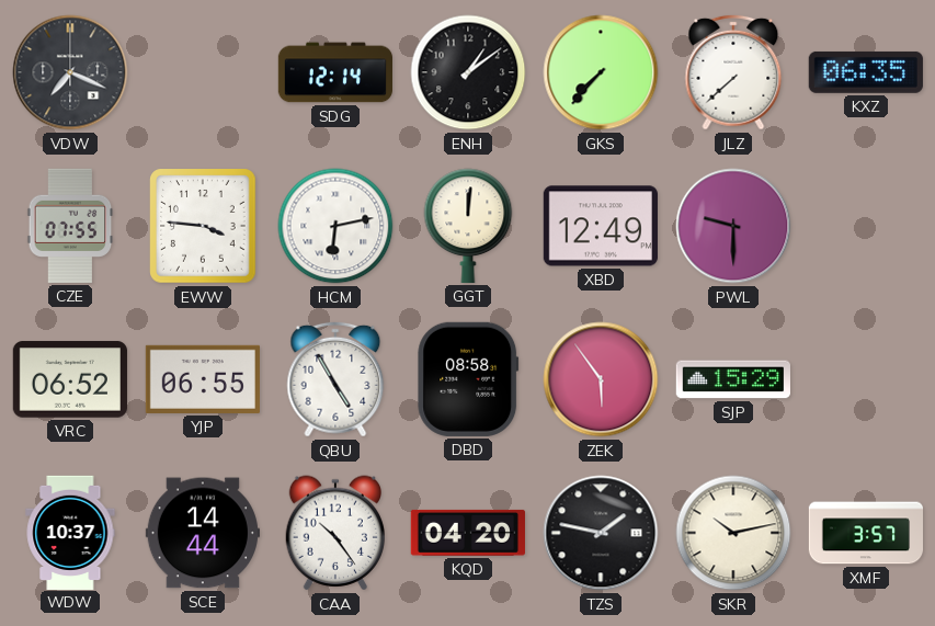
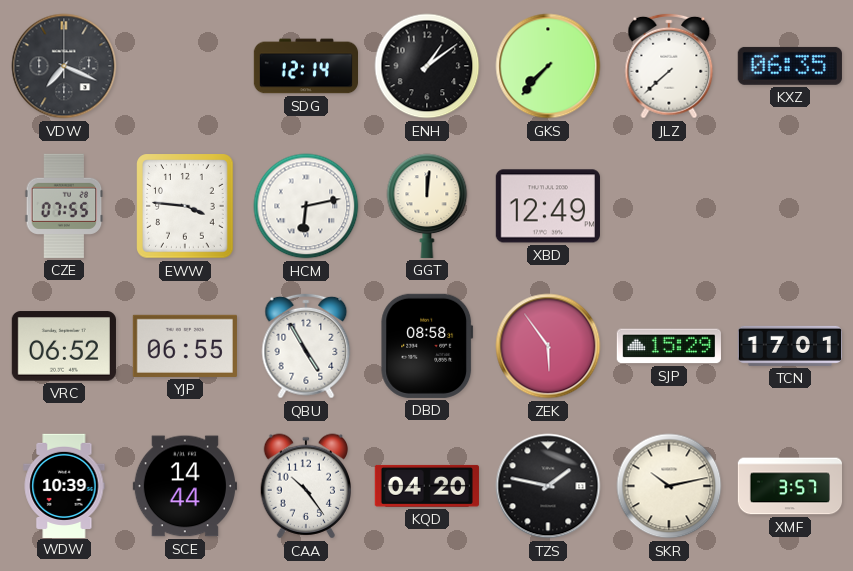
PWL: 9:30 -> none (733, 226)
TCN: none -> 17:01 (789, 346)
WDW: 10:37 -> 10:39 (64, 485)
